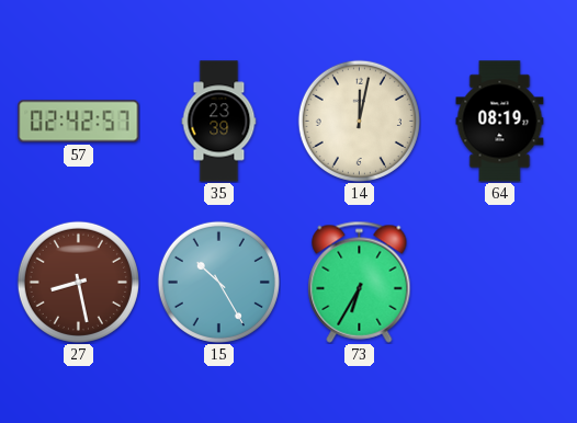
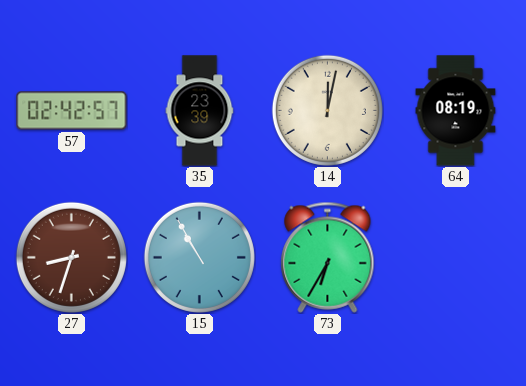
27: 8:28 -> 8:33 (71, 257)
15: 10:25 -> 10:55 (199, 257)
